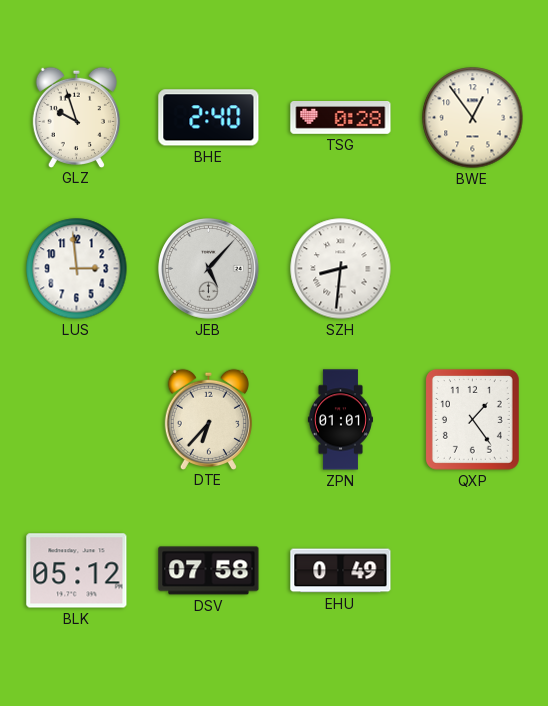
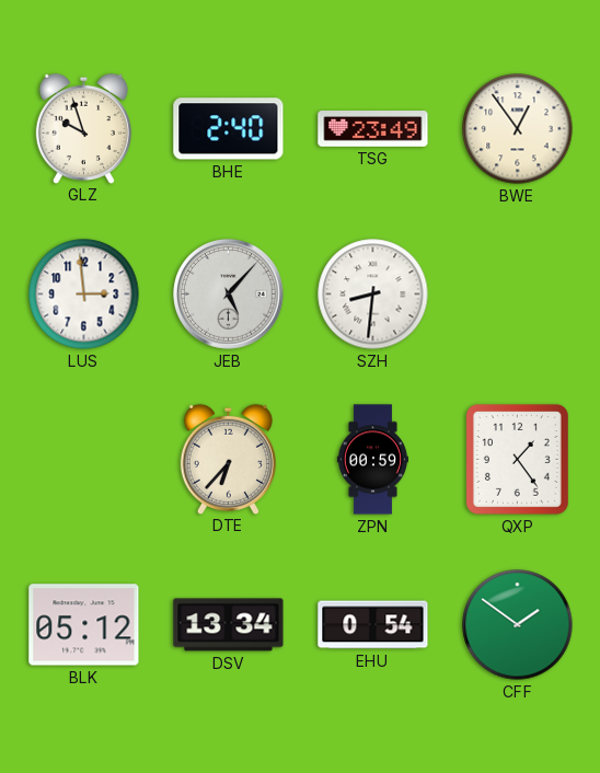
TSG: 0:28 -> 23:49 (373, 129)
ZPN: 01:01 -> 00:59 (372, 460)
DSV: 07:58 -> 13:34 (229, 625)
EHU: 0:49 -> 0:54 (373, 625)
CFF: none -> 1:51 (518, 625)
